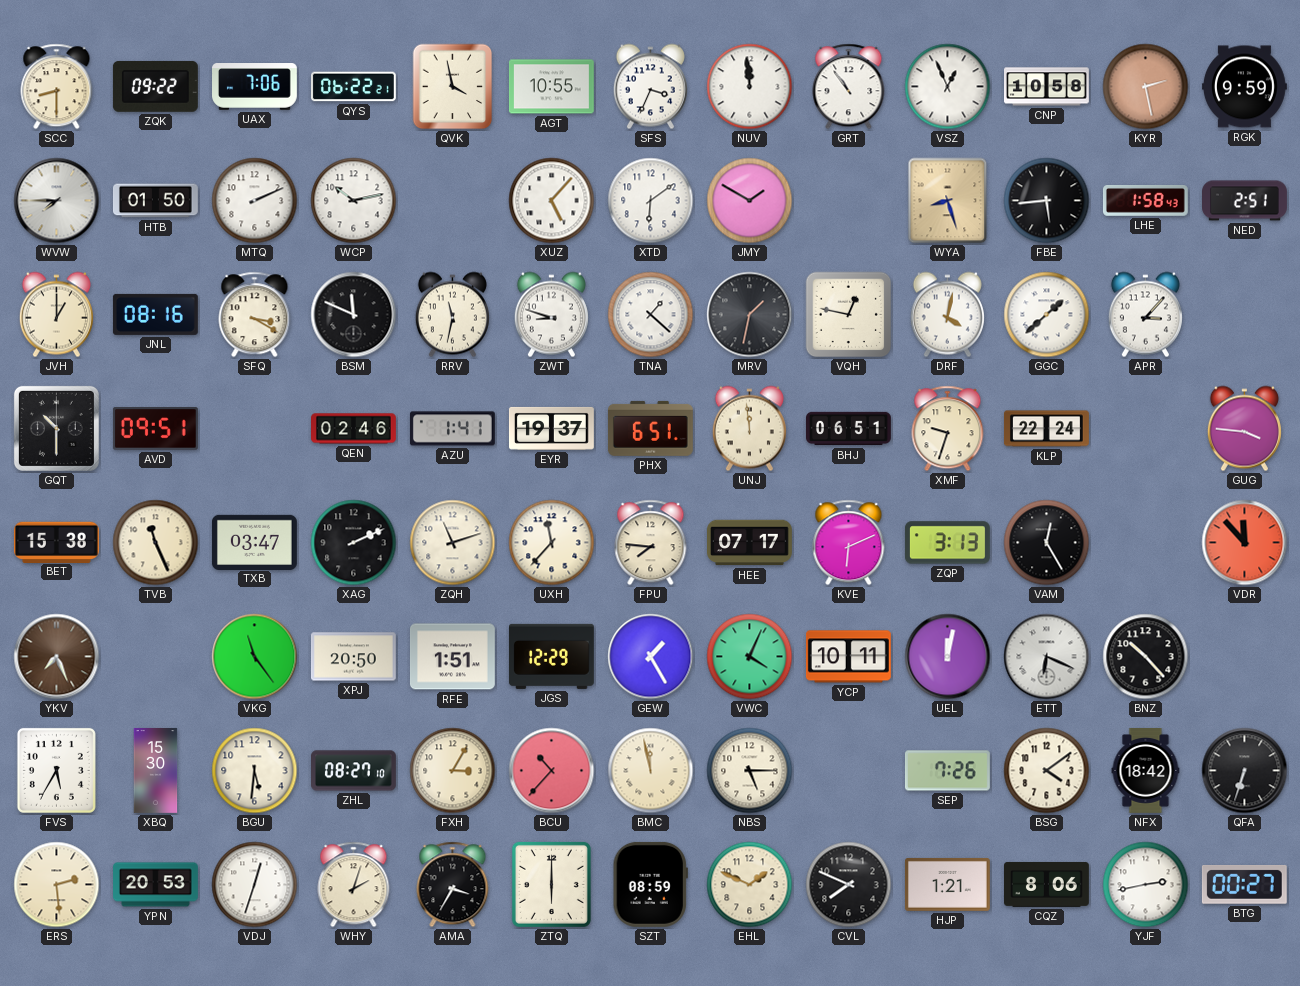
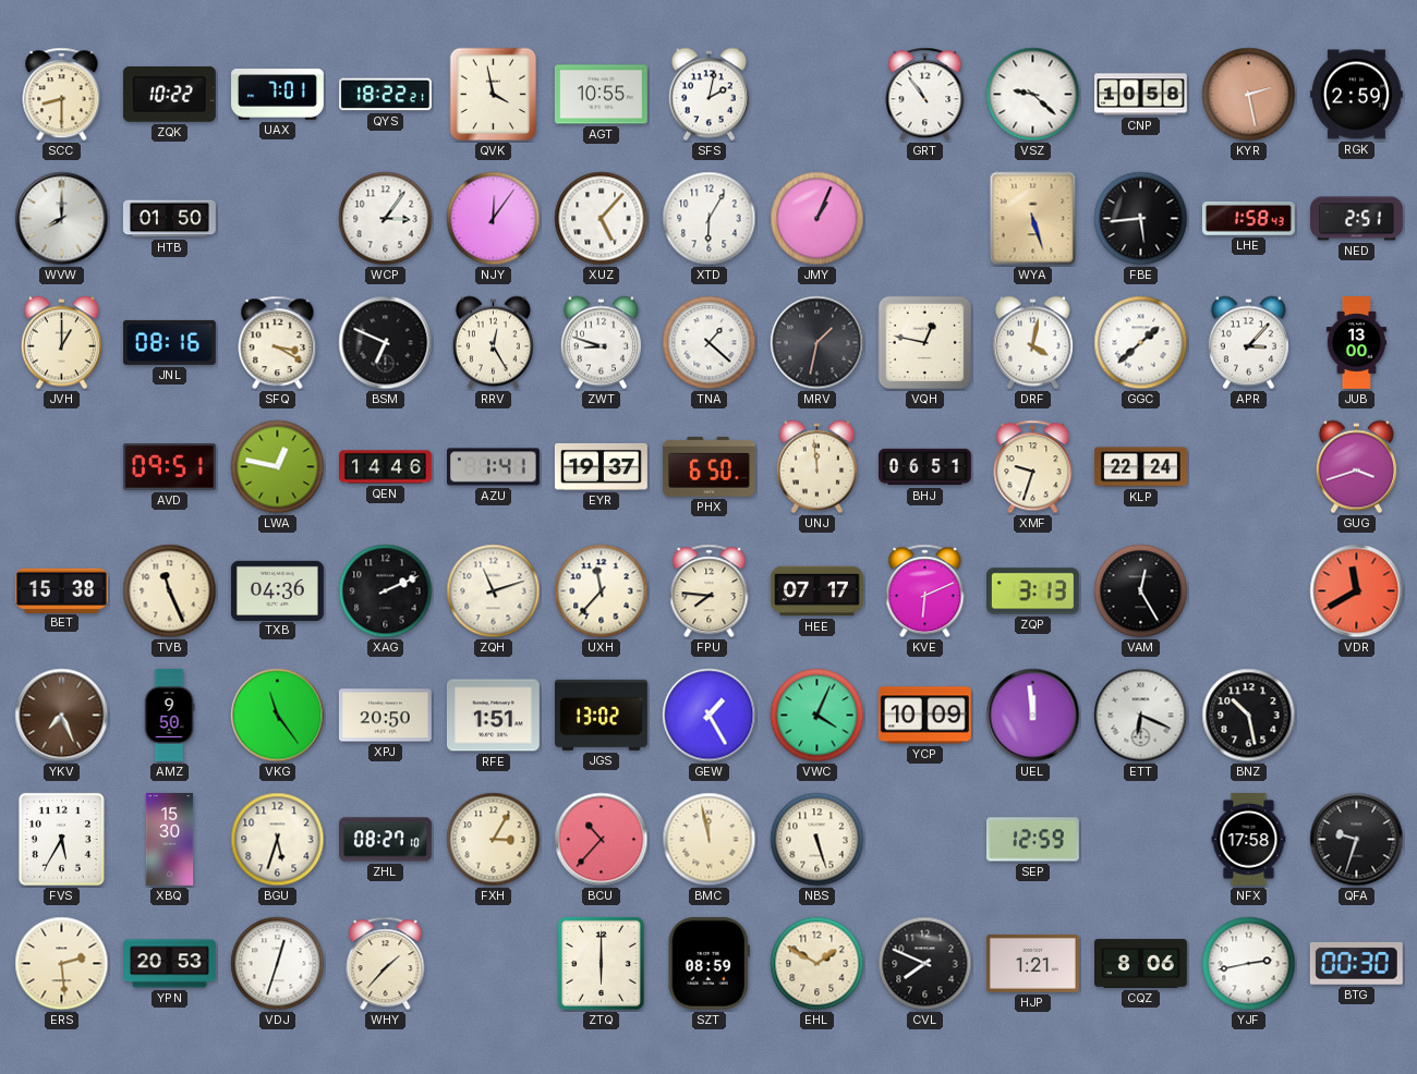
ZQK: 09:22 -> 10:22 (169, 94)
UAX: 7:06 -> 7:01 (278, 95)
QYS: 06:22 -> 18:22 (385, 95)
SFS: 3:34 -> 2:02 (708, 95)
NUV: 11:59 -> none (750, 87)
VSZ: 12:56 -> 9:22 (1033, 95)
RGK: 9:59 -> 2:59 (1356, 95)
WVW: 7:45 -> 8:00 (62, 219)
MTQ: 2:11 -> none (255, 201)
WCP: 10:13 -> 3:06 (386, 219)
NJY: none -> 12:06 (494, 219)
XTD: 6:09 -> 6:05 (710, 219)
JMY: 1:50 -> 1:04 (818, 219)
WYA: 8:27 -> 5:27 (1033, 219)
BSM: 11:49 -> 6:49 (386, 343)
RRV: 11:32 -> 12:25 (493, 343)
JUB: none -> 13:00 (1356, 343)
GQT: 10:30 -> none (56, 428)
LWA: none -> 12:47 (278, 467)
QEN: 02:46 -> 14:46 (386, 467)
PHX: 6:51 -> 6:50 (708, 466)
GUG: 3:46 -> 3:42 (1356, 467)
TXB: 03:47 -> 04:36 (277, 590)
VDR: 11:53 -> 11:40 (1357, 591)
AMZ: none -> 9:50 (169, 716)
JGS: 12:29 -> 13:02 (601, 715)
YCP: 10:11 -> 10:09 (924, 716)
UEL: 12:02 -> 11:59 (1033, 716)
BNZ: 10:23 -> 10:28 (1249, 716)
BGU: 5:31 -> 5:33 (278, 840)
NBS: 5:15 -> 5:27 (818, 840)
SEP: 7:26 -> 12:59 (1032, 840)
BSG: 4:09 -> none (1047, 771)
NFX: 18:42 -> 17:58 (1249, 840)
QFA: 6:33 -> 9:33 (1357, 840)
WHY: 2:03 -> 1:37 (386, 964)
AMA: 3:35 -> none (453, 885)
EHL: 1:49 -> 1:50 (818, 964)
BTG: 00:27 -> 00:30 (1356, 963)
